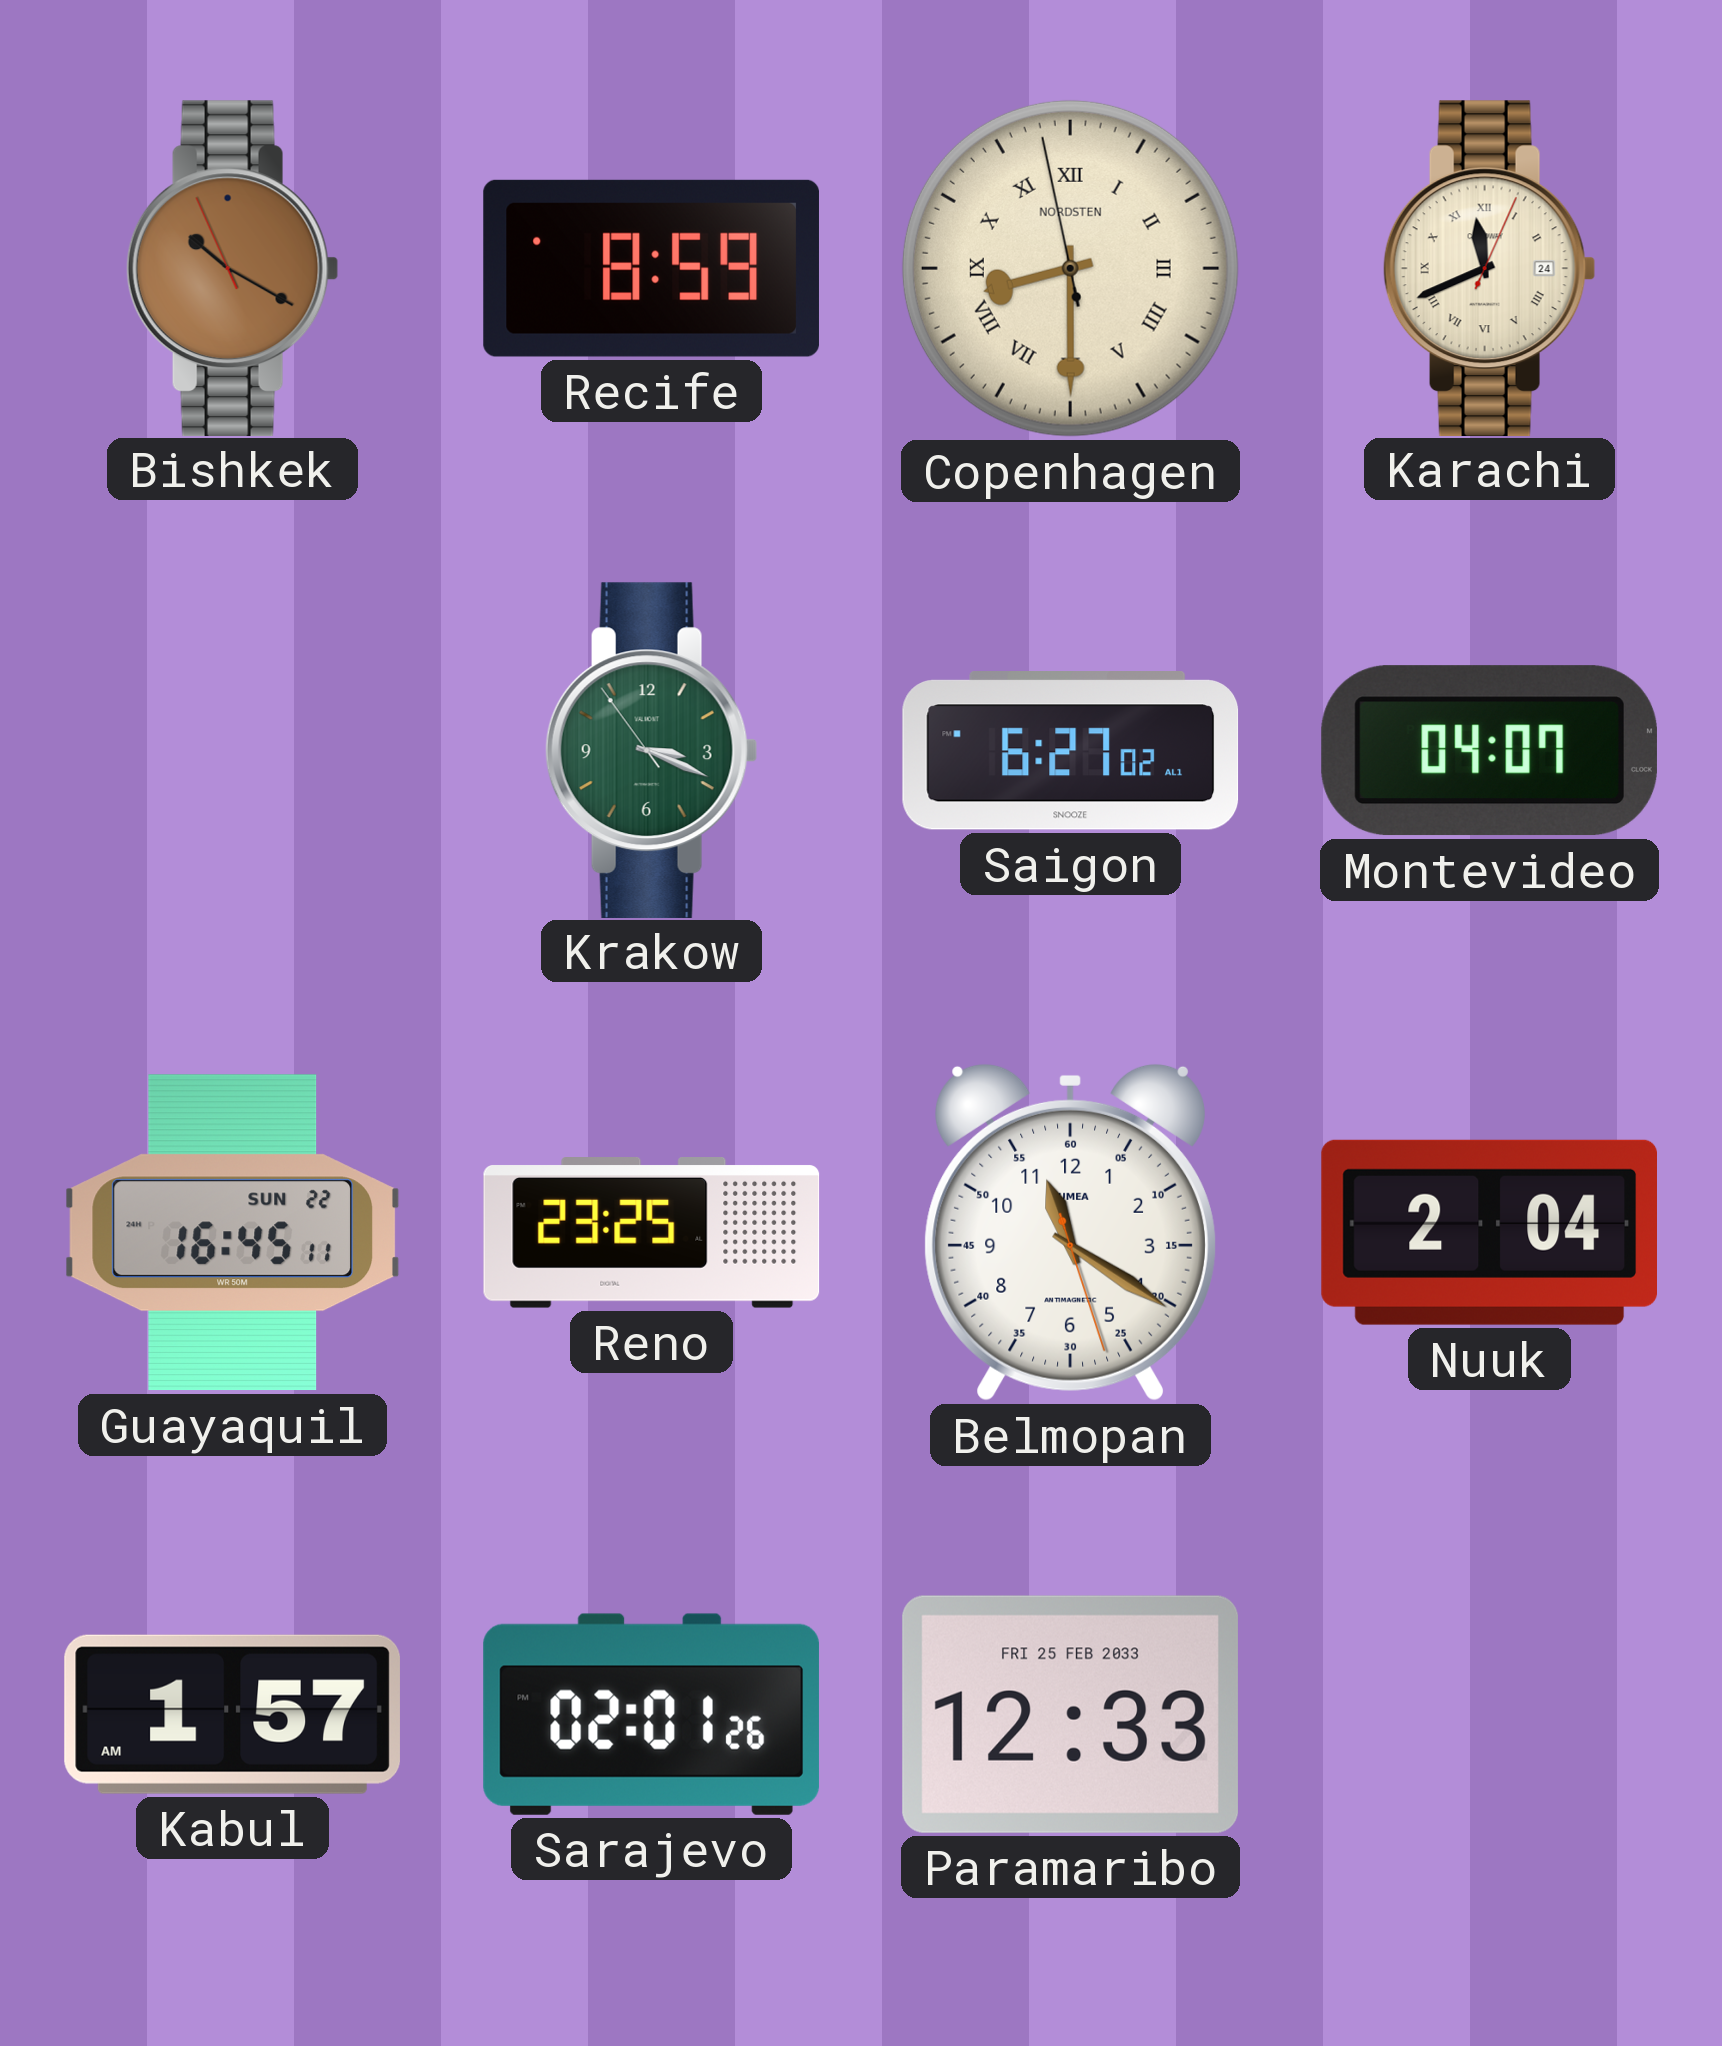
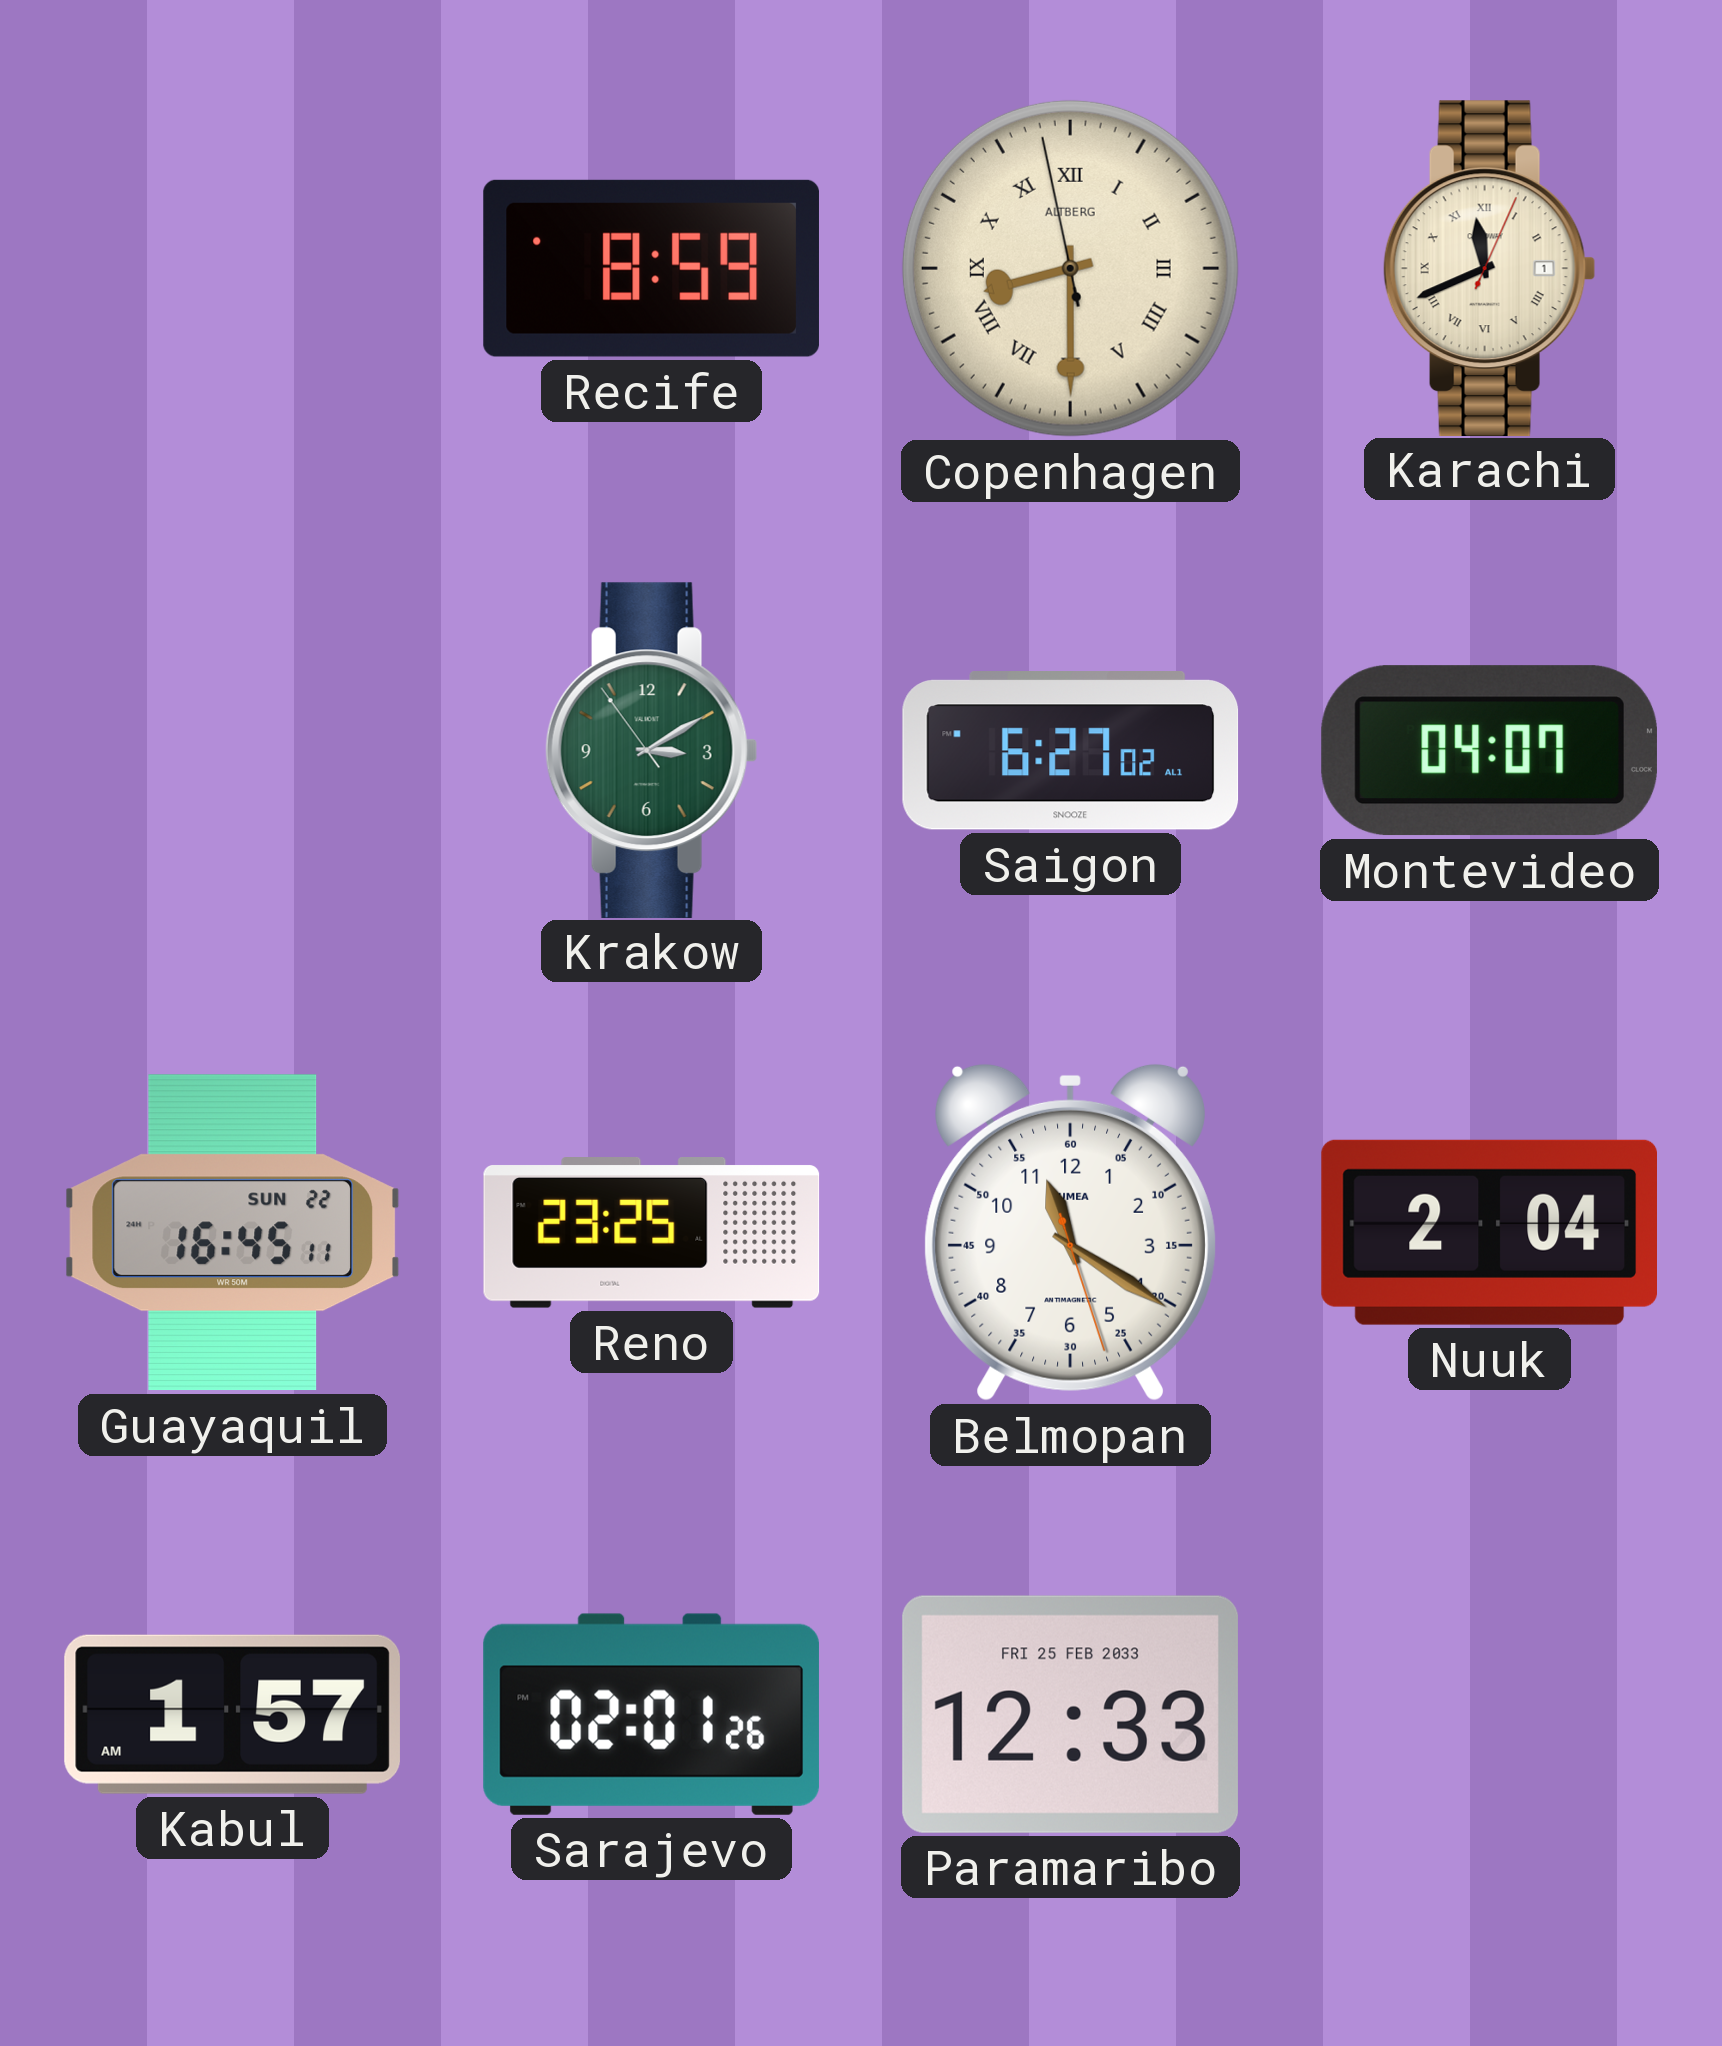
Bishkek: 10:19 -> none (232, 268)
Copenhagen brand: NORDSTEN -> ALTBERG (1070, 268)
Karachi date: 24 -> 1 (1489, 268)
Krakow: 3:18 -> 3:09 (651, 750)
